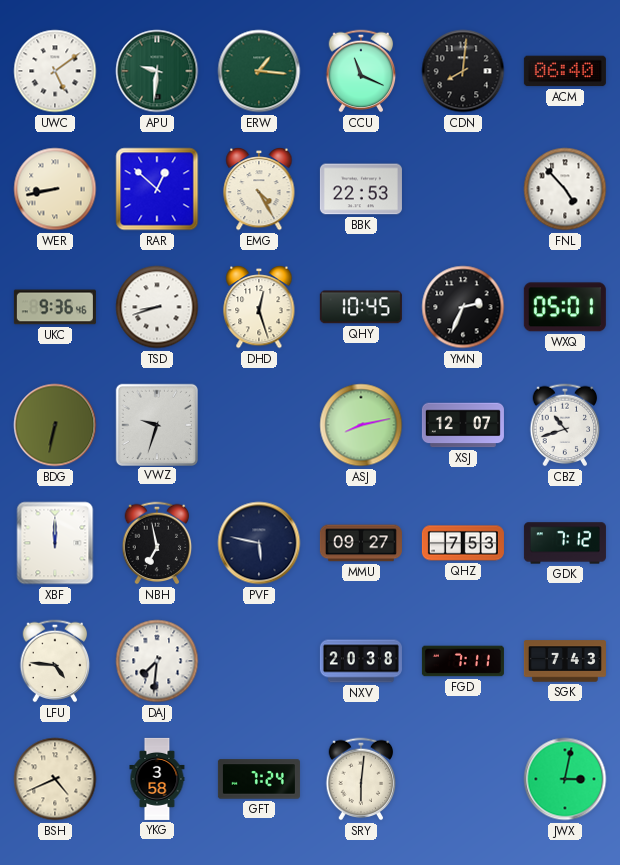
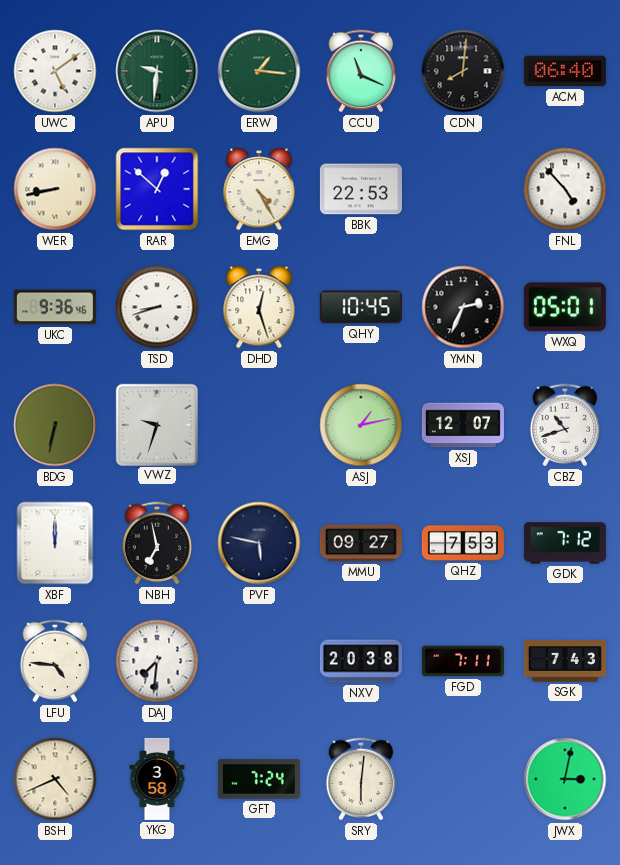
ASJ: 8:13 -> 1:13 (361, 425)
